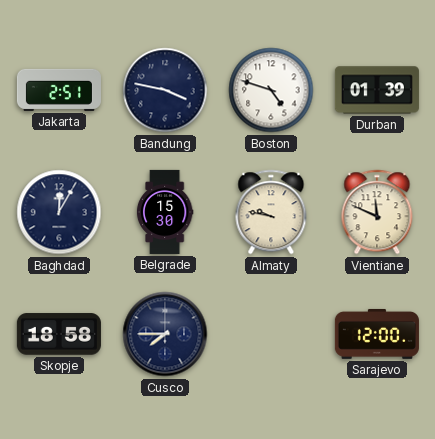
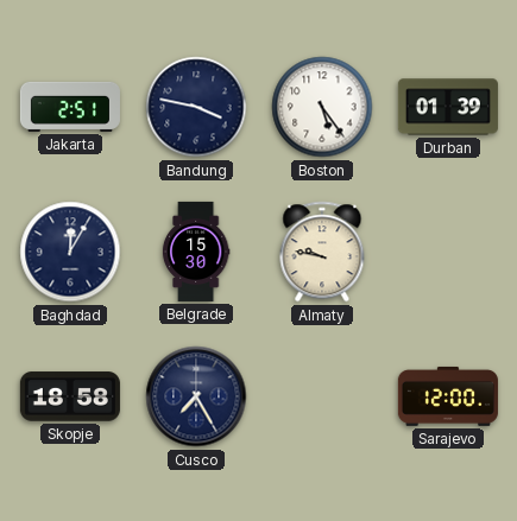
Boston: 4:48 -> 5:24 (322, 107)
Vientiane: 11:49 -> none (377, 212)
Cusco: 7:45 -> 7:25 (196, 396)
